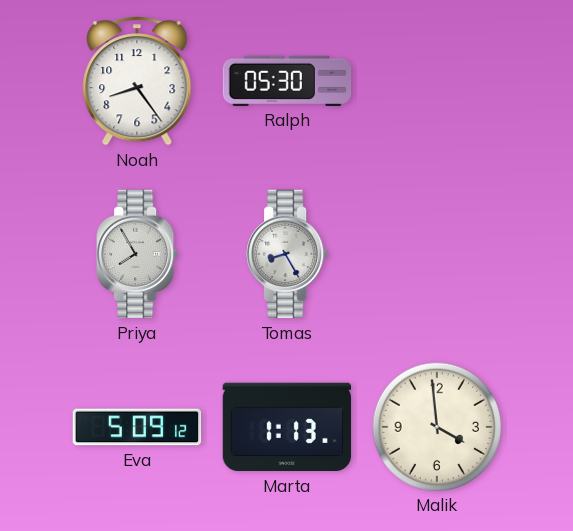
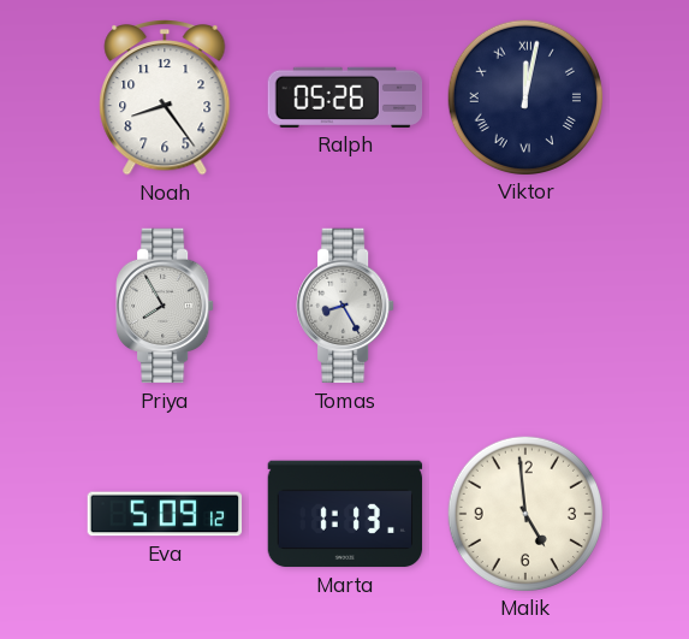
Ralph: 05:30 -> 05:26 (345, 97)
Viktor: none -> 12:02 (524, 96)
Malik: 3:59 -> 4:59 (524, 513)
